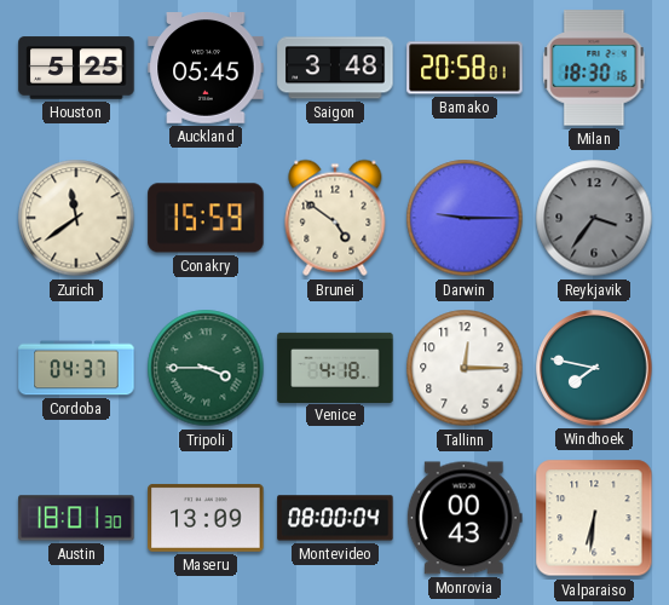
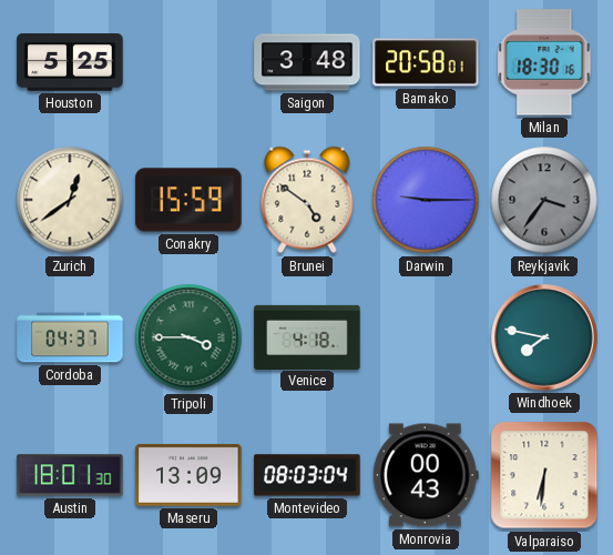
Auckland: 05:45 -> none (206, 69)
Zurich: 11:39 -> 12:39 (70, 200)
Tallinn: 12:15 -> none (465, 368)
Montevideo: 08:00 -> 08:03 (307, 475)
